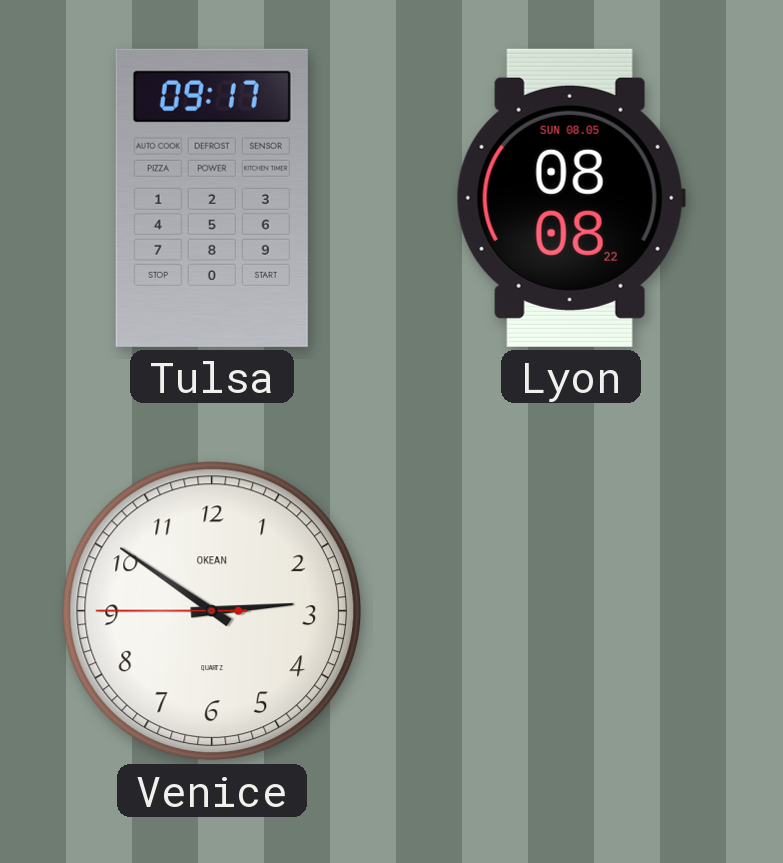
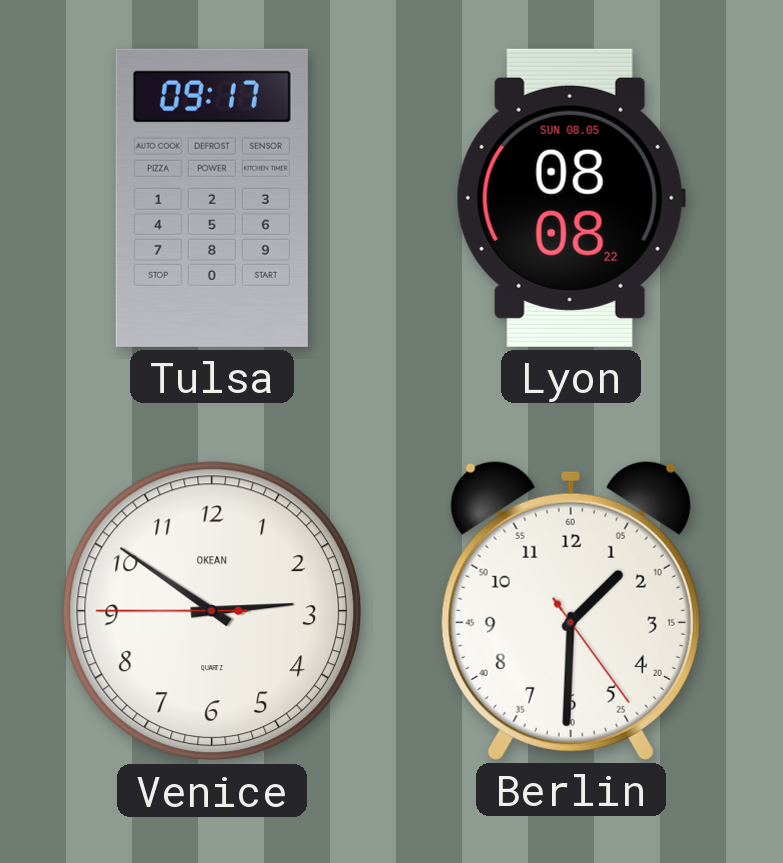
Berlin: none -> 1:30 (571, 610)
